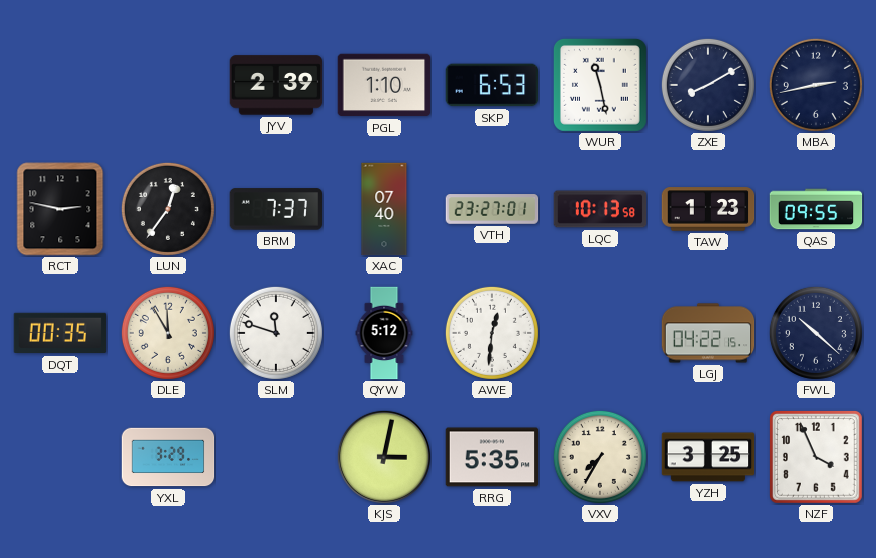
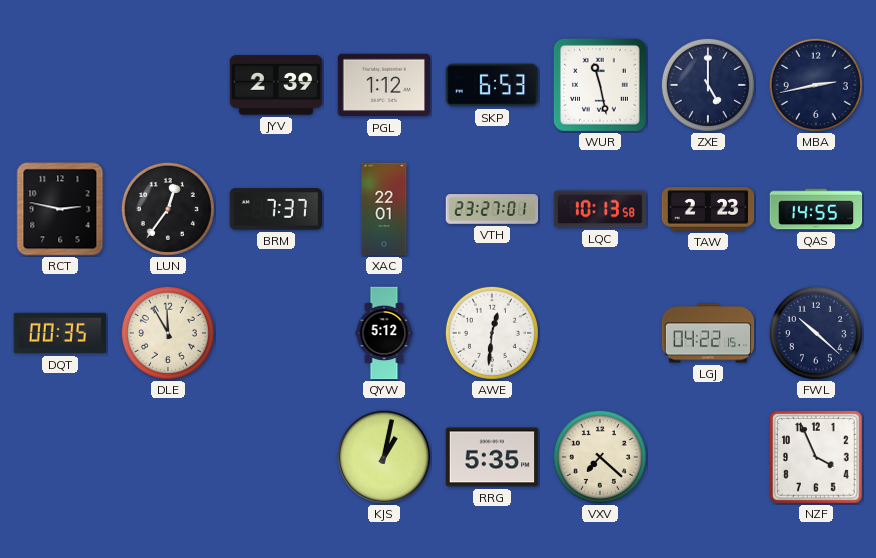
PGL: 1:10 -> 1:12 (384, 85)
ZXE: 8:10 -> 5:00 (708, 85)
XAC: 07:40 -> 22:01 (384, 209)
TAW: 1:23 -> 2:23 (708, 209)
QAS: 09:55 -> 14:55 (816, 209)
SLM: 11:48 -> none (276, 333)
YXL: 3:29 -> none (168, 457)
KJS: 3:02 -> 1:02 (384, 457)
VXV: 7:35 -> 7:22 (600, 457)
YZH: 3:25 -> none (708, 457)
